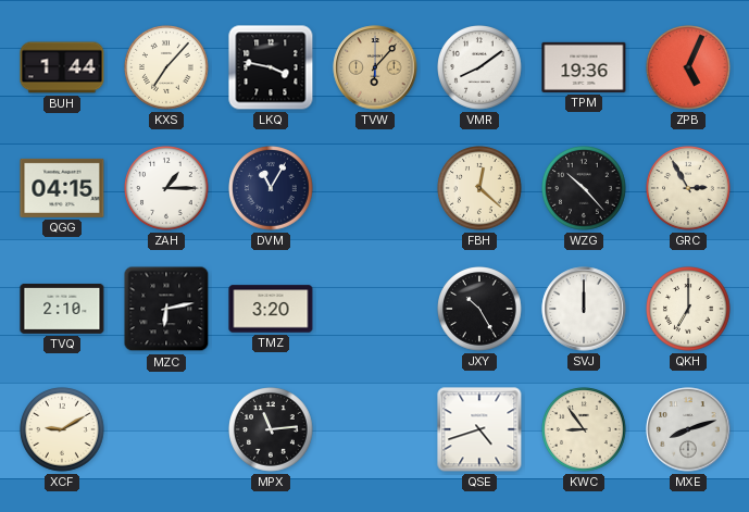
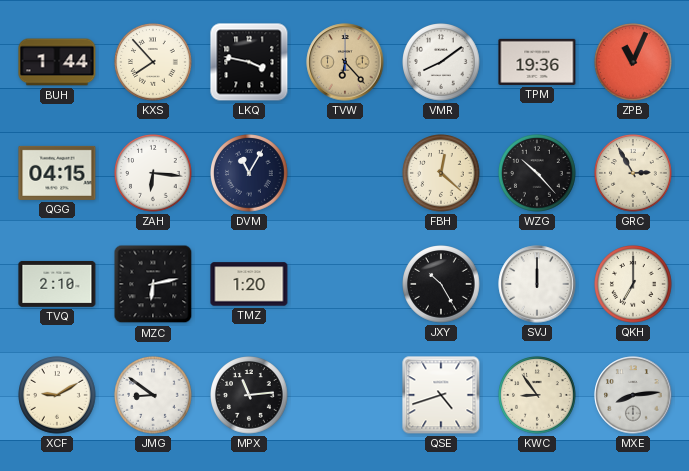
KXS: 7:07 -> 7:53 (153, 62)
TVW: 6:07 -> 6:23 (345, 62)
ZPB: 5:04 -> 11:04 (633, 62)
ZAH: 1:15 -> 6:16 (153, 173)
TMZ: 3:20 -> 1:20 (249, 284)
JMG: none -> 8:51 (153, 395)
MXE: 8:12 -> 8:14 (633, 395)
